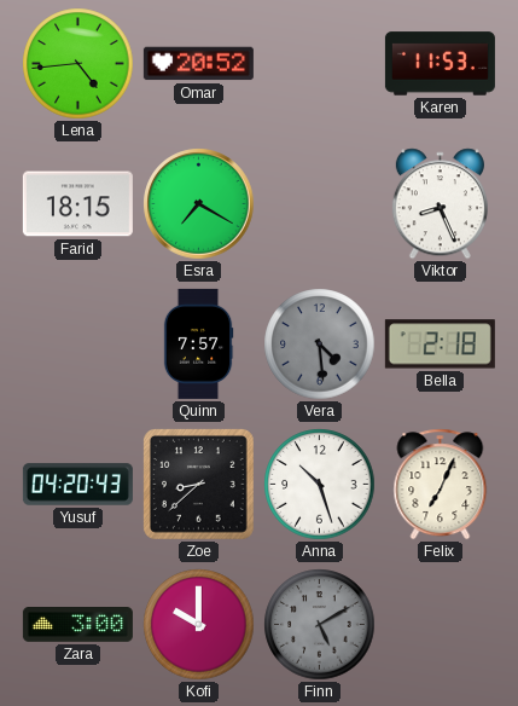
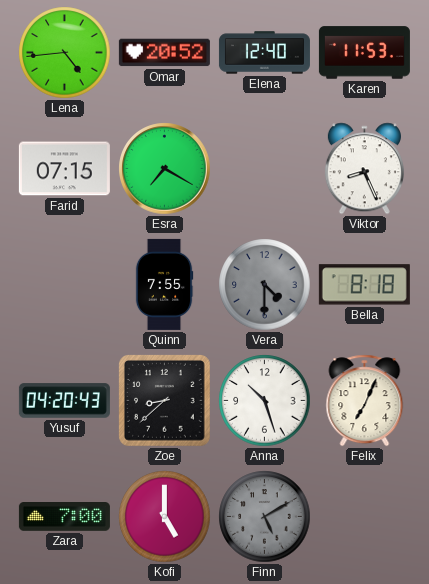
Elena: none -> 12:40 (264, 53)
Farid: 18:15 -> 07:15 (64, 169)
Quinn: 7:57 -> 7:55 (164, 284)
Vera: 4:29 -> 4:30 (265, 285)
Bella: 2:18 -> 8:18 (364, 285)
Zara: 3:00 -> 7:00 (64, 517)
Kofi: 10:00 -> 5:00 (165, 517)
